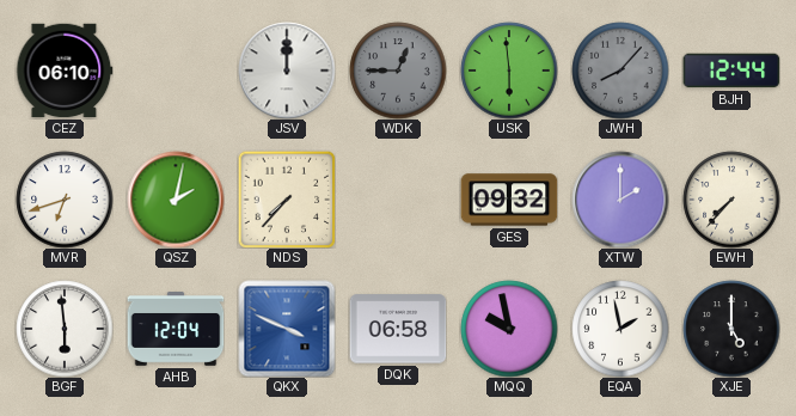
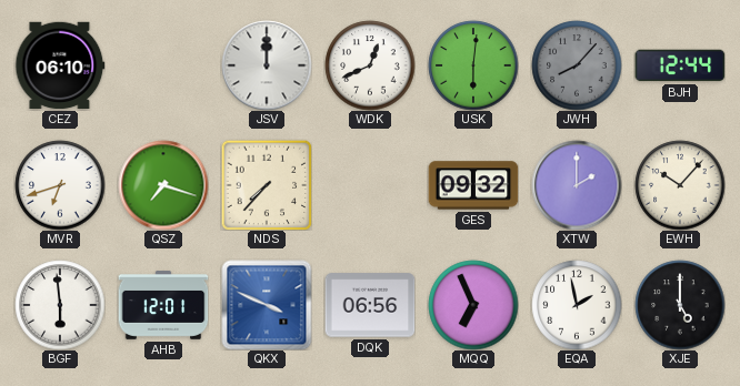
WDK: 12:45 -> 12:41 (370, 65)
WDK dial: grey -> white (370, 65)
USK: 5:59 -> 6:01 (473, 65)
QSZ: 2:02 -> 7:18 (163, 185)
EWH: 7:37 -> 10:07 (680, 185)
AHB: 12:04 -> 12:01 (163, 305)
DQK: 06:58 -> 06:56 (370, 305)
MQQ: 9:58 -> 6:56 (473, 305)
